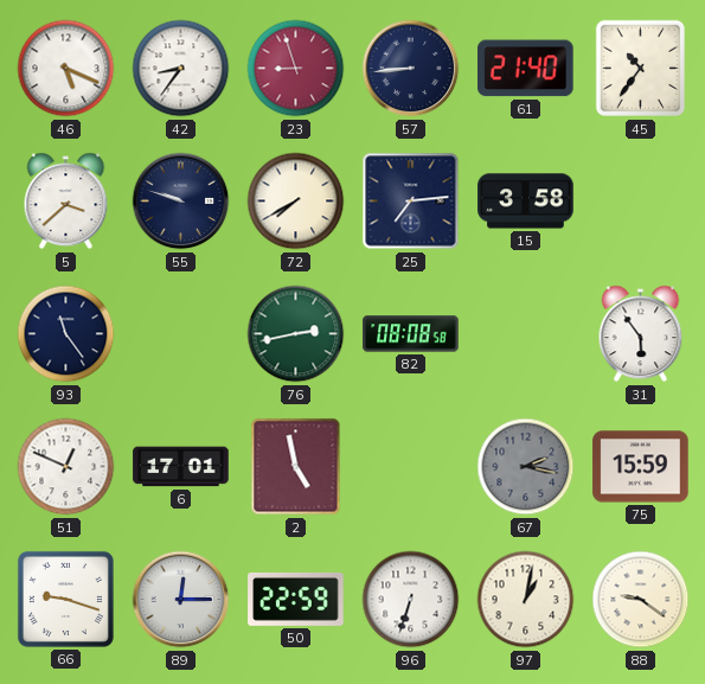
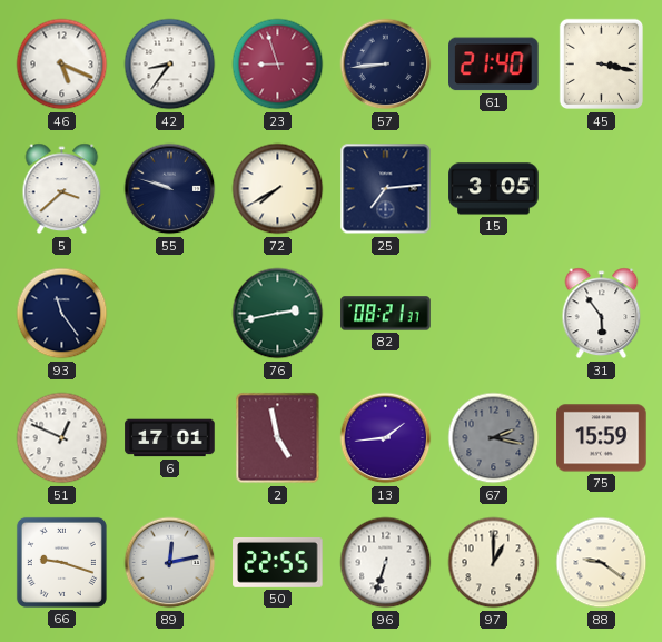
45: 10:36 -> 3:17 (601, 65)
15: 3:58 -> 3:05 (494, 189)
82: 08:08 -> 08:21 (386, 314)
13: none -> 1:44 (386, 438)
89: 12:15 -> 12:13 (170, 563)
50: 22:59 -> 22:55 (278, 562)
97: 1:02 -> 1:00 (494, 563)
